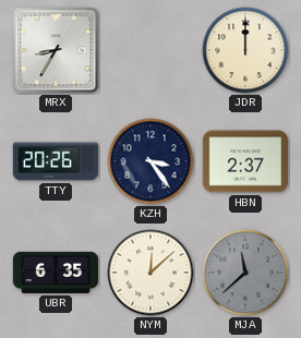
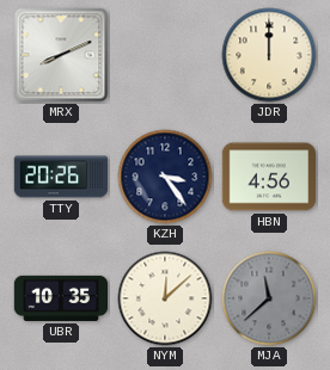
MRX: 8:35 -> 8:11 (61, 55)
HBN: 2:37 -> 4:56 (268, 177)
UBR: 6:35 -> 10:35 (61, 298)
